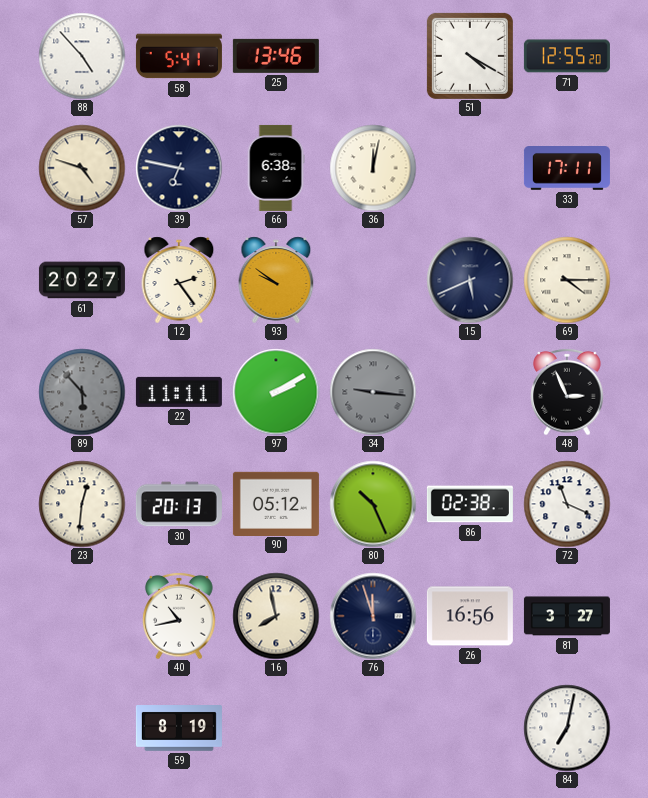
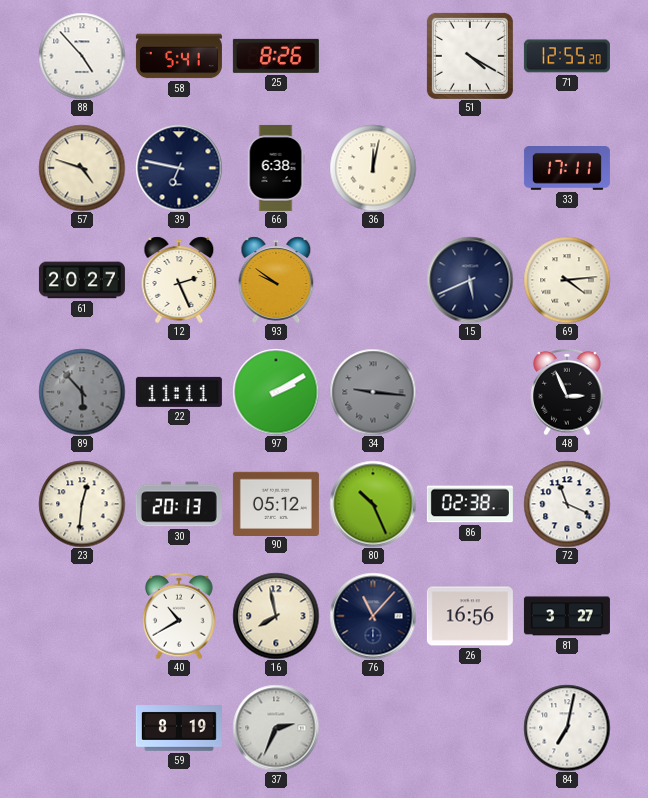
25: 13:46 -> 8:26 (276, 56)
12: 2:24 -> 2:26 (179, 280)
69: 4:15 -> 4:14 (567, 280)
40: 10:43 -> 10:40 (179, 616)
76: 11:57 -> 11:07 (373, 616)
37: none -> 2:34 (276, 728)
